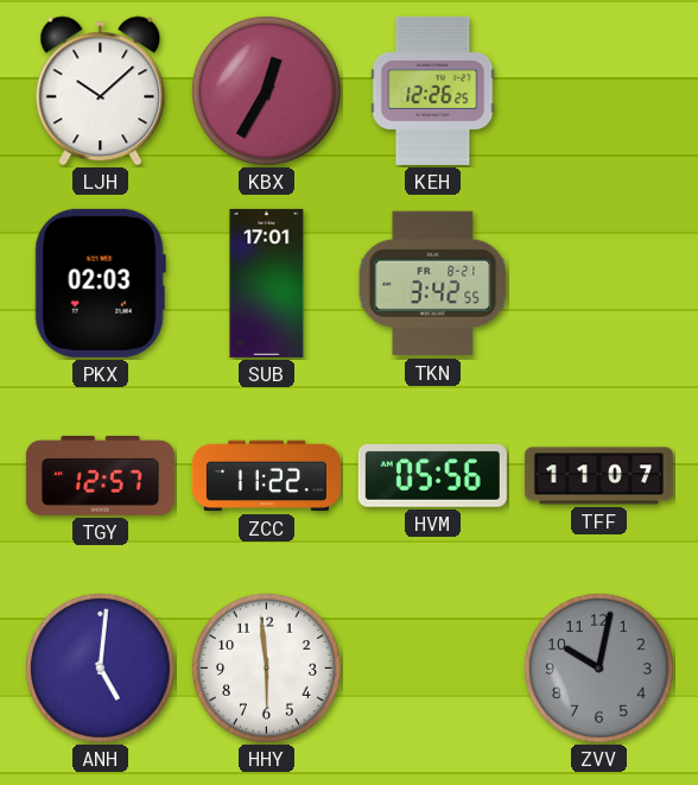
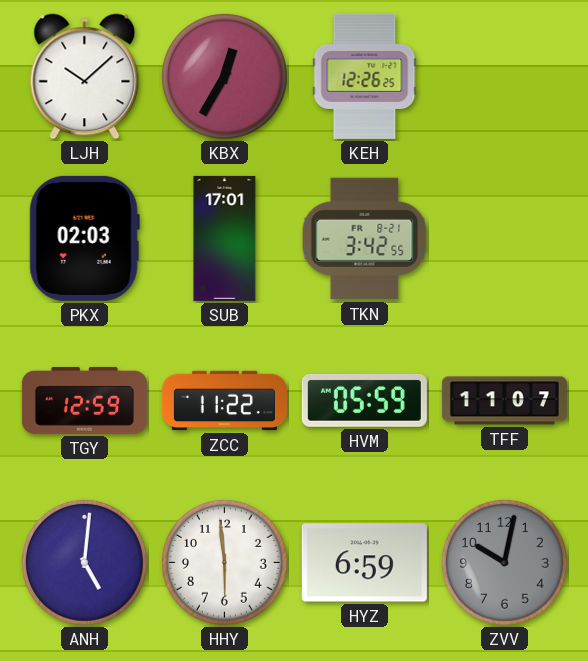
TGY: 12:57 -> 12:59 (84, 400)
HVM: 05:56 -> 05:59 (364, 400)
HYZ: none -> 6:59 (364, 563)
